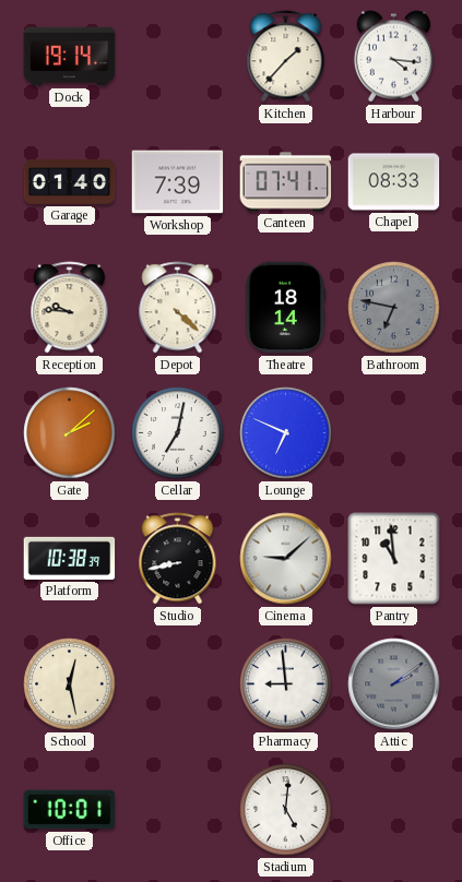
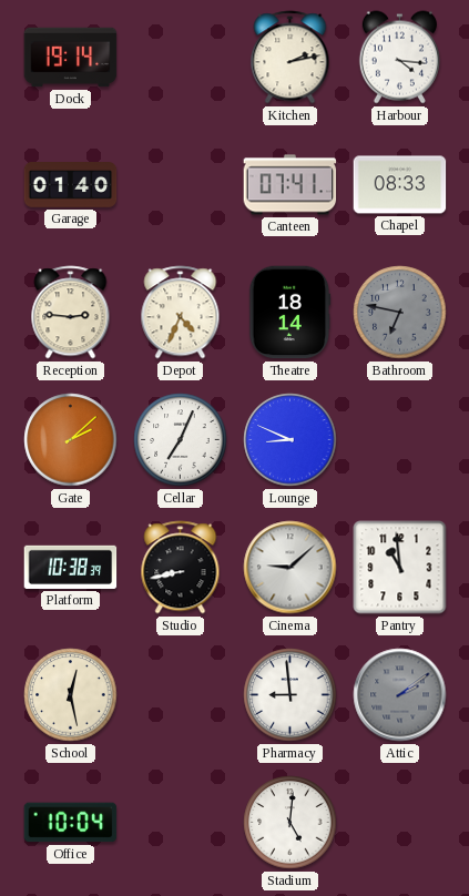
Kitchen: 1:37 -> 2:13 (290, 58)
Workshop: 7:39 -> none (178, 182)
Reception: 9:46 -> 2:46 (71, 313)
Depot: 4:22 -> 4:34 (181, 313)
Cellar: 7:02 -> 7:04 (181, 440)
Lounge: 6:49 -> 8:49 (290, 440)
Office: 10:01 -> 10:04 (71, 823)
